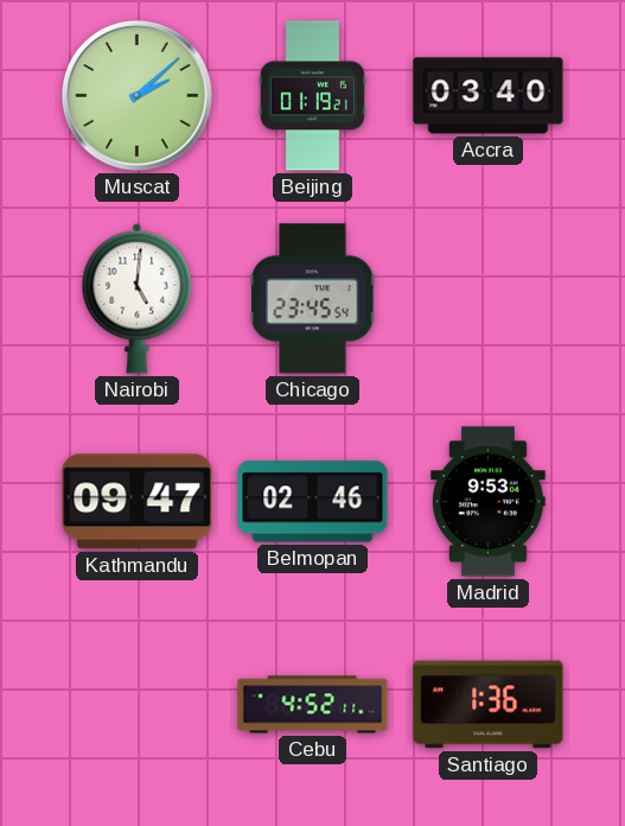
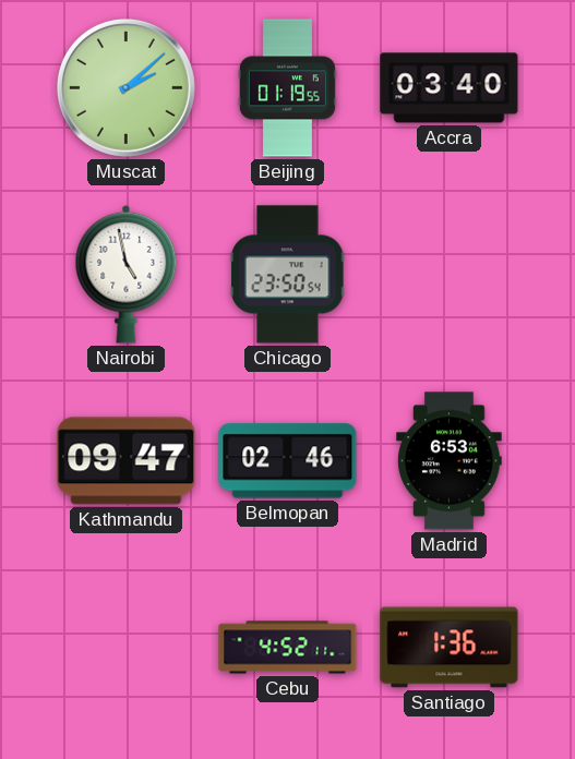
Beijing: 01:19:21 -> 01:19:55 (287, 88)
Nairobi: 5:01 -> 4:58 (127, 274)
Chicago: 23:45 -> 23:50 (288, 275)
Madrid: 9:53 -> 6:53 (450, 461)
